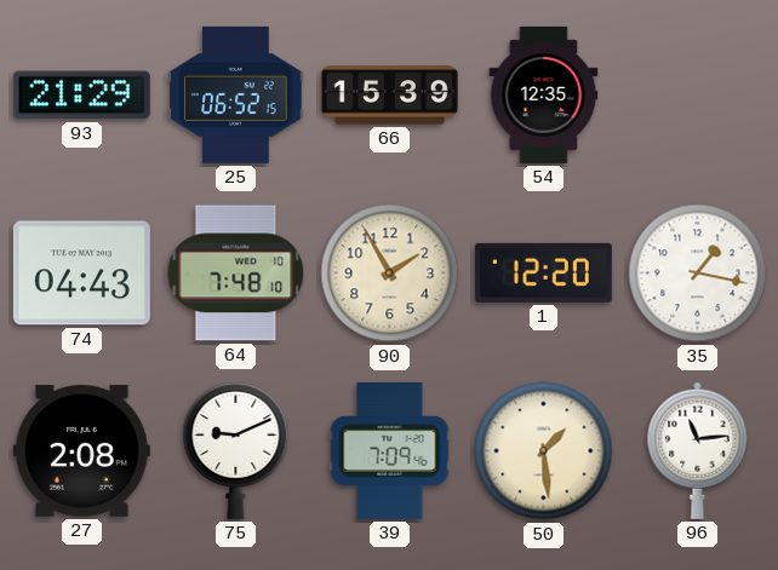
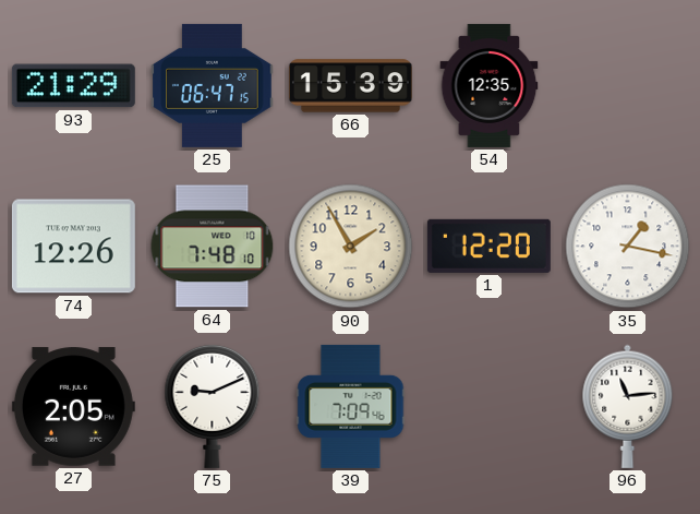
25: 06:52 -> 06:47 (213, 85)
74: 04:43 -> 12:26 (73, 247)
27: 2:08 -> 2:05 (73, 407)
50: 1:29 -> none (544, 451)
